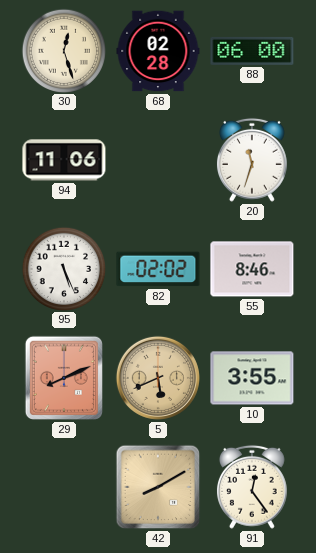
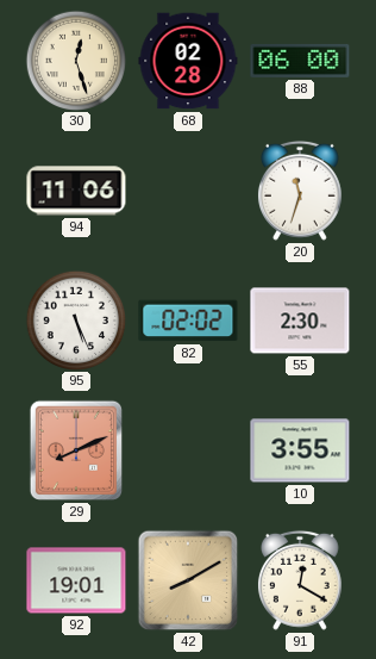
55: 8:46 -> 2:30 (300, 321)
5: 5:41 -> none (158, 378)
92: none -> 19:01 (76, 580)
91: 12:24 -> 12:20 (300, 580)
